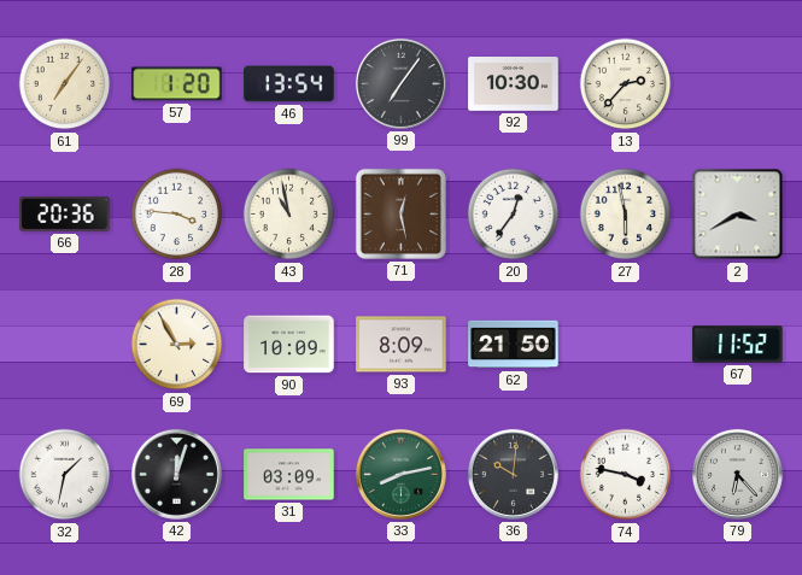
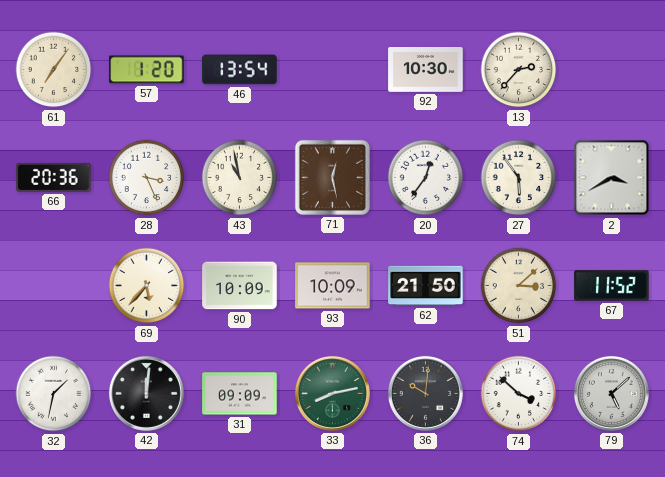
99: 7:06 -> none (400, 83)
28: 3:46 -> 3:26 (147, 178)
27: 5:58 -> 5:54 (519, 178)
69: 2:55 -> 5:37 (147, 286)
93: 8:09 -> 10:09 (333, 286)
51: none -> 3:08 (519, 286)
42: 12:03 -> 12:01 (146, 393)
31: 03:09 -> 09:09 (240, 394)
74: 3:47 -> 3:52 (519, 394)
79: 6:23 -> 5:08 (611, 393)
